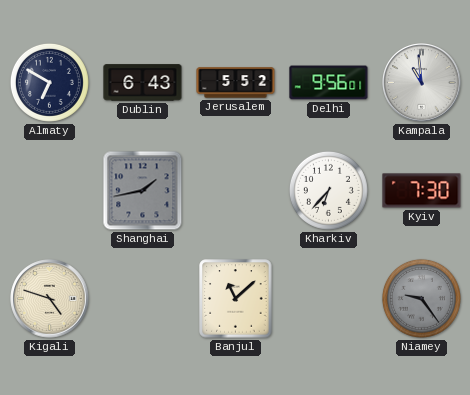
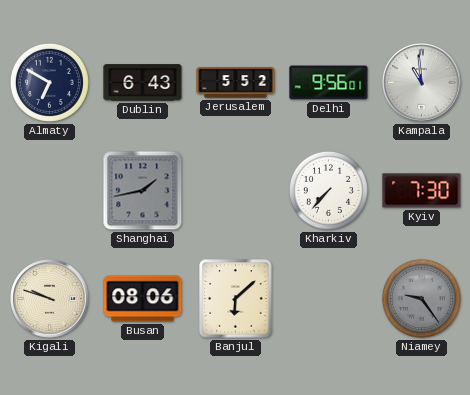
Kharkiv: 6:37 -> 7:37 (328, 190)
Kigali: 4:48 -> 9:48 (50, 299)
Busan: none -> 08:06 (143, 299)
Banjul: 11:08 -> 6:08 (236, 299)
